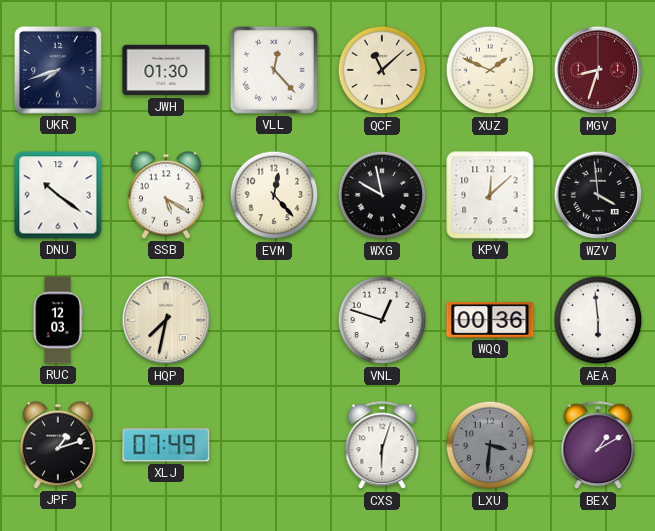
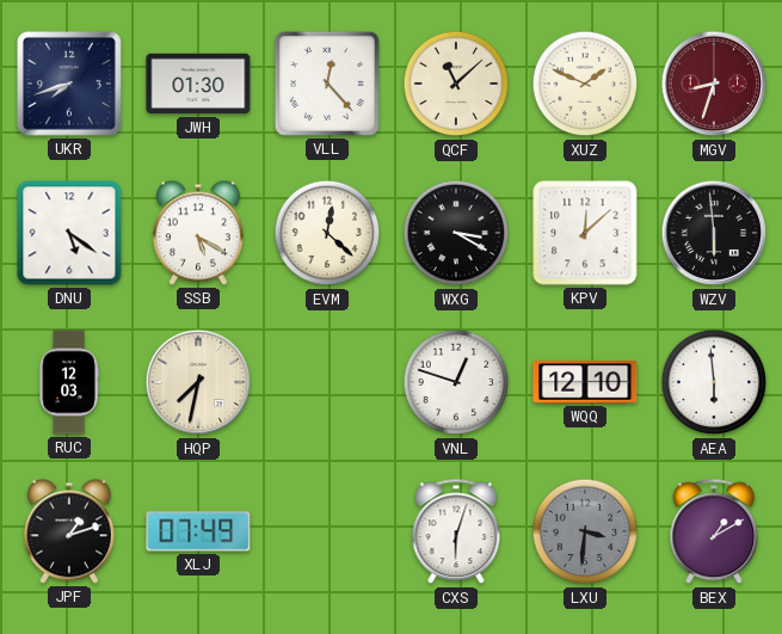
DNU: 10:21 -> 5:21 (69, 233)
EVM: 12:23 -> 12:22 (327, 233)
WXG: 9:58 -> 3:20 (456, 233)
WZV: 3:59 -> 5:59 (714, 233)
WQQ: 00:36 -> 12:10 (585, 382)
